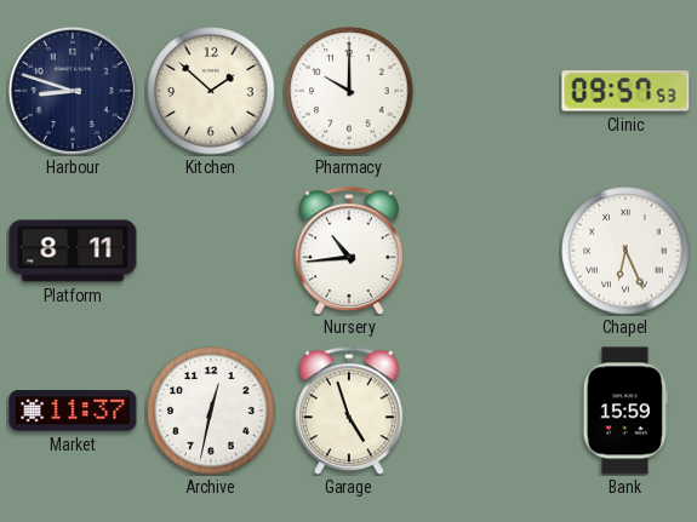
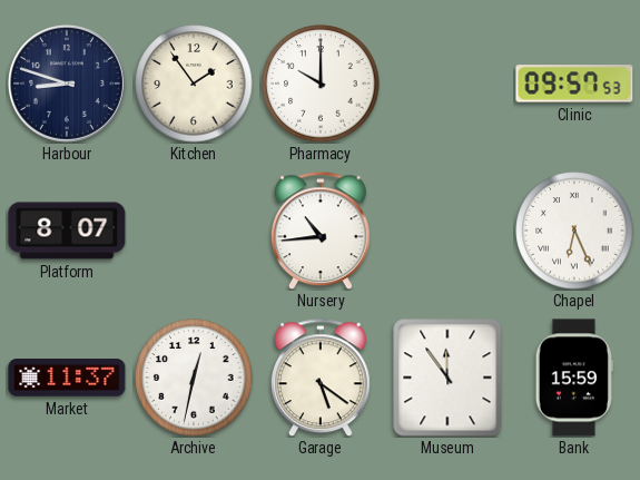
Kitchen: 1:52 -> 1:54 (194, 84)
Platform: 8:11 -> 8:07 (67, 231)
Garage: 4:57 -> 5:21 (321, 378)
Museum: none -> 11:54 (447, 378)
